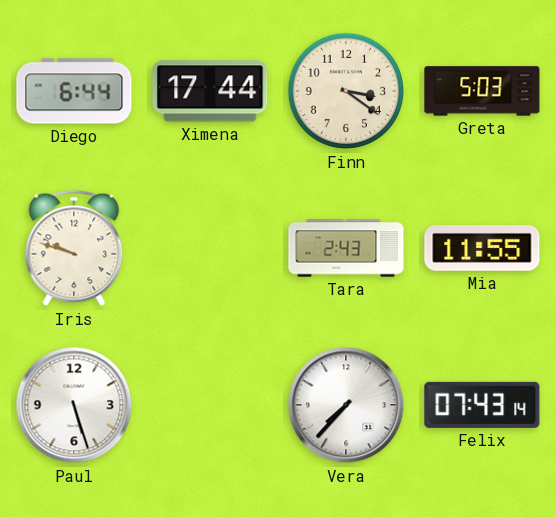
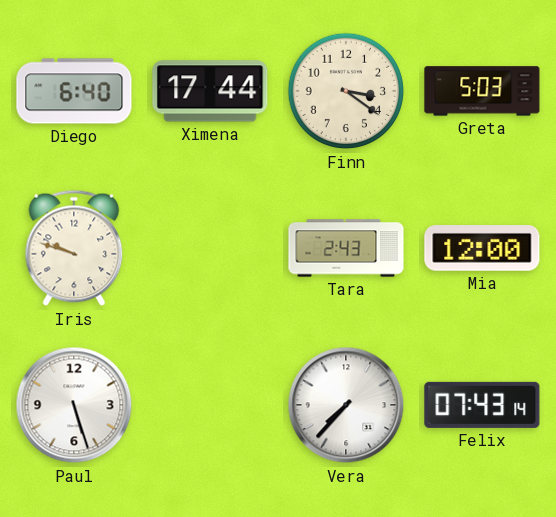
Diego: 6:44 -> 6:40 (74, 91)
Mia: 11:55 -> 12:00 (482, 249)
